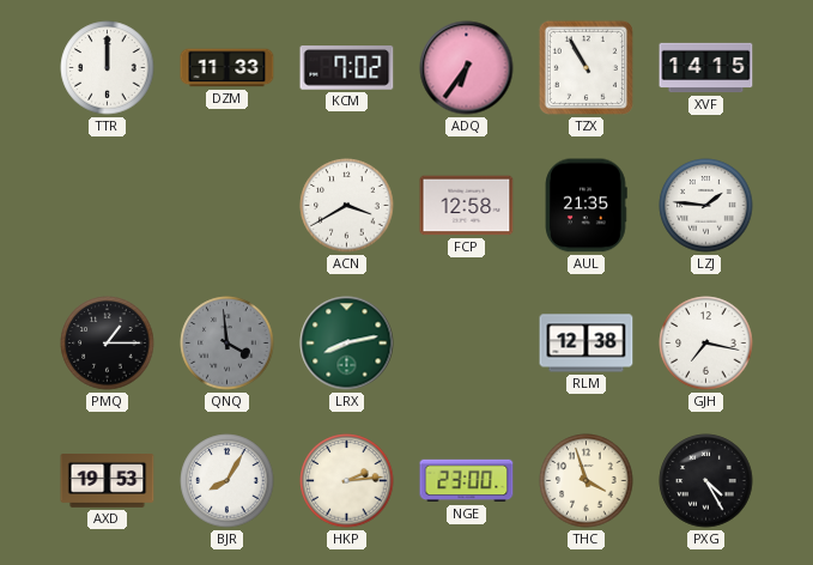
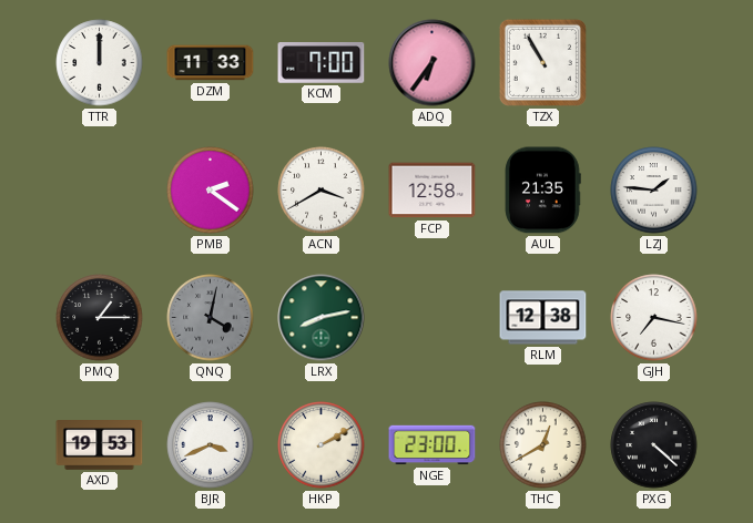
KCM: 7:02 -> 7:00 (322, 63)
XVF: 14:15 -> none (706, 68)
PMB: none -> 2:21 (211, 191)
QNQ: 3:59 -> 4:02 (211, 318)
BJR: 8:05 -> 3:41 (211, 445)
HKP: 2:14 -> 2:10 (322, 445)
THC: 3:57 -> 12:40 (543, 445)
PXG: 4:25 -> 4:22 (654, 445)
